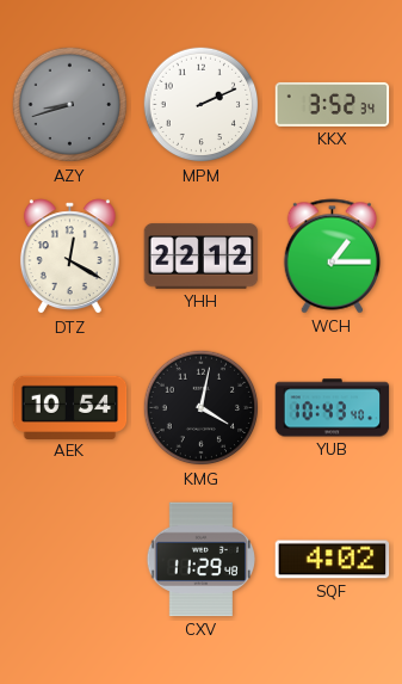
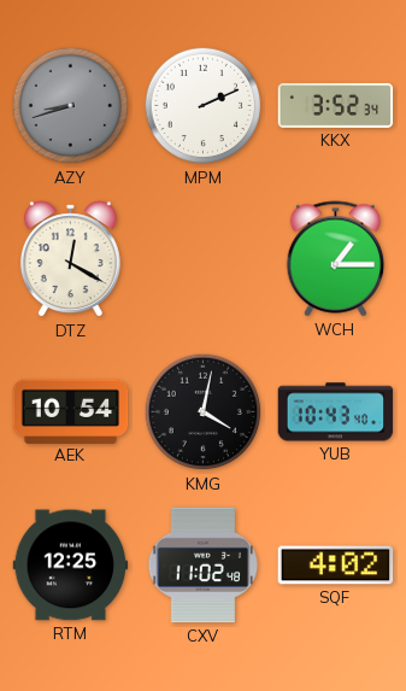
YHH: 22:12 -> none (202, 257)
RTM: none -> 12:25 (71, 566)
CXV: 11:29 -> 11:02 (204, 566)
